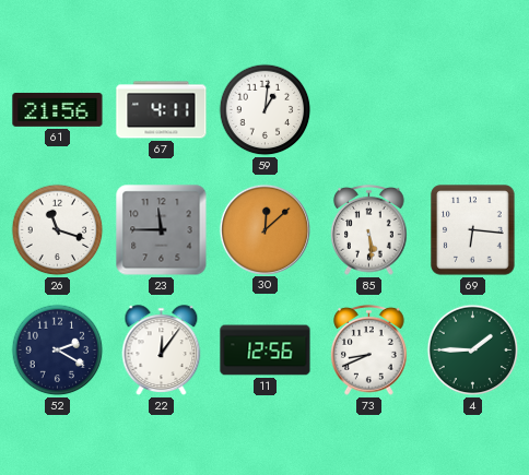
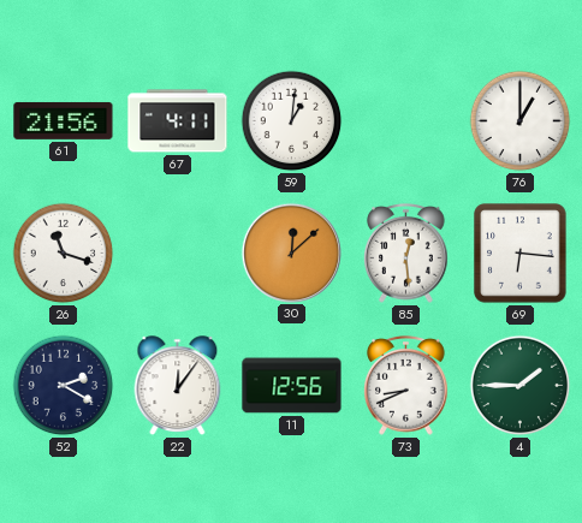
76: none -> 1:00 (521, 121)
23: 11:45 -> none (162, 230)
85: 5:29 -> 12:29 (406, 252)
